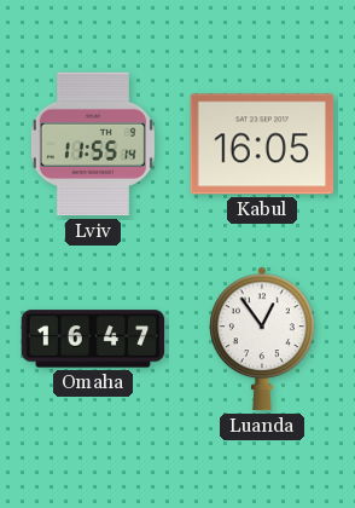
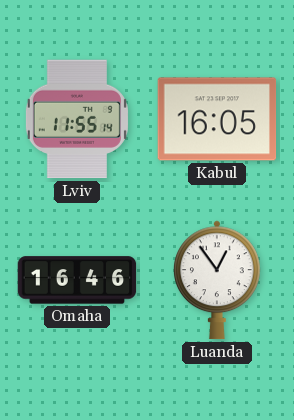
Omaha: 16:47 -> 16:46 (77, 280)
